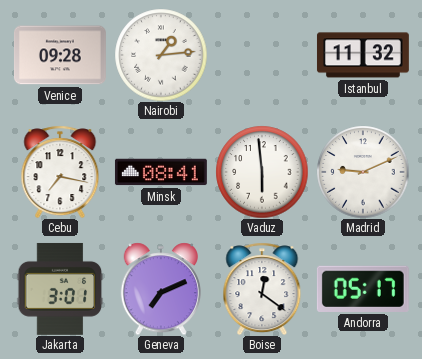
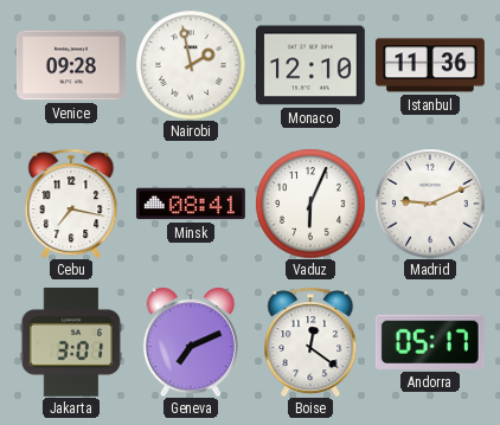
Nairobi: 1:14 -> 1:58 (191, 65)
Monaco: none -> 12:10 (310, 65)
Istanbul: 11:32 -> 11:36 (430, 65)
Vaduz: 5:59 -> 6:04 (310, 204)
